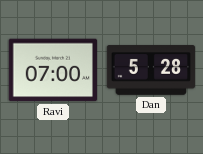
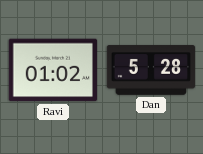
Ravi: 07:00 -> 01:02 (52, 70)
